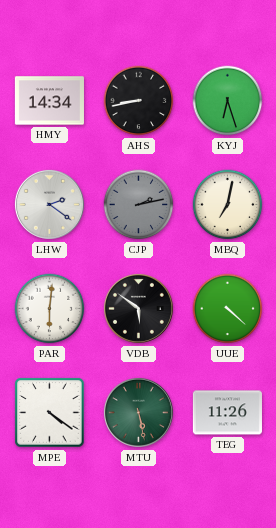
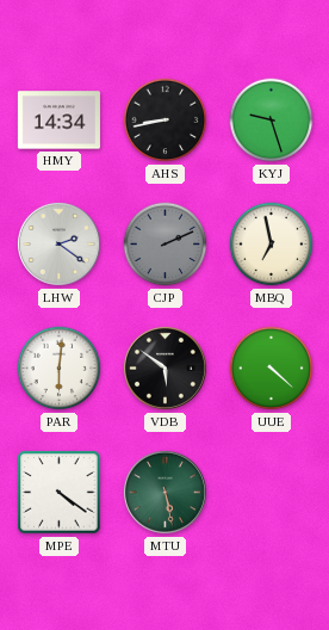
KYJ: 6:27 -> 9:27 (272, 121)
CJP: 2:13 -> 2:11 (166, 245)
MBQ: 7:02 -> 6:58 (272, 245)
TEG: 11:26 -> none (227, 413)
